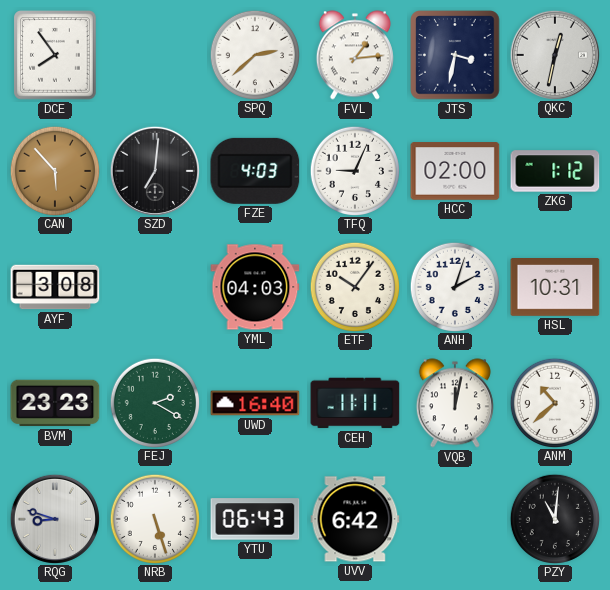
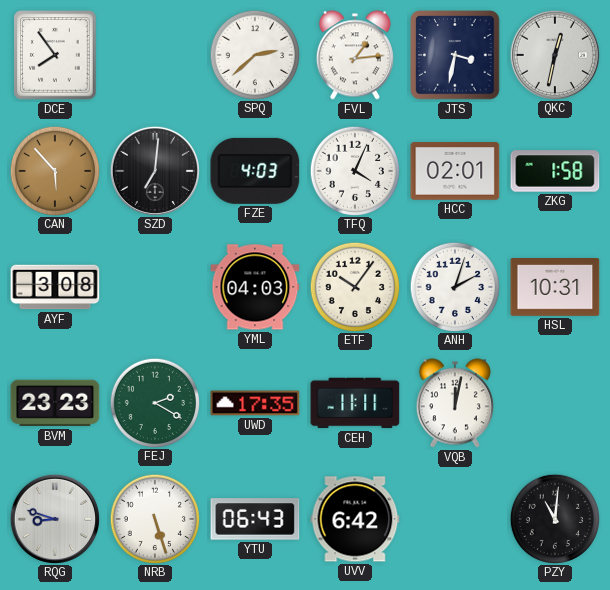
TFQ: 9:04 -> 4:04 (354, 170)
HCC: 02:00 -> 02:01 (455, 171)
ZKG: 1:12 -> 1:58 (555, 171)
UWD: 16:40 -> 17:35 (255, 403)
ANM: 10:38 -> none (554, 402)
